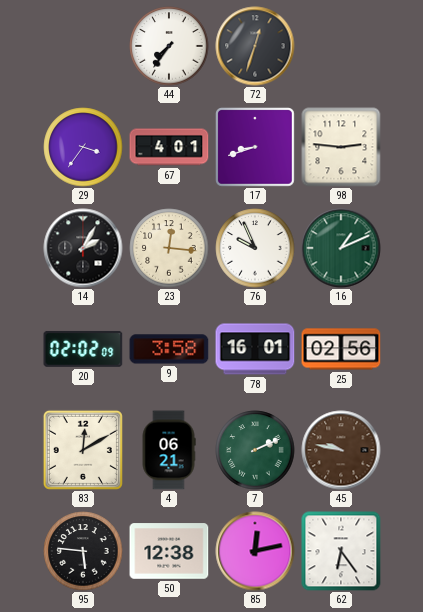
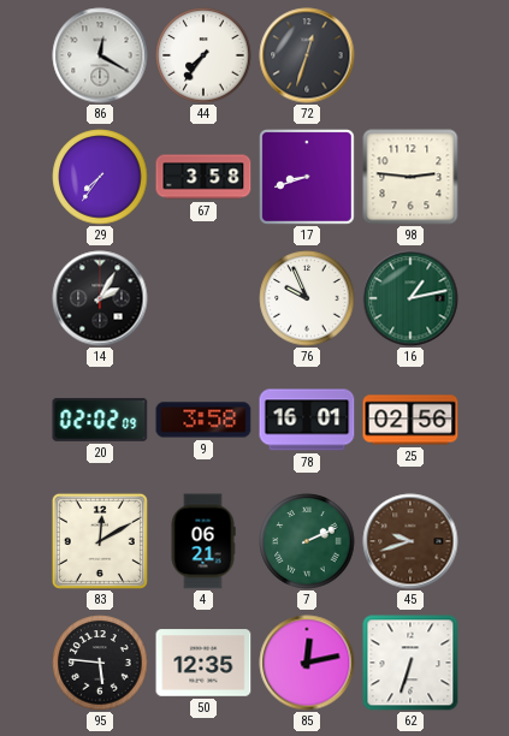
86: none -> 12:20 (100, 55)
29: 3:36 -> 7:36 (100, 177)
67: 4:01 -> 3:58 (203, 177)
23: 12:16 -> none (169, 248)
16: 1:11 -> 1:13 (410, 298)
45: 9:47 -> 9:42 (410, 541)
50: 12:38 -> 12:35 (203, 663)
62: 6:24 -> 6:33 (410, 663)
